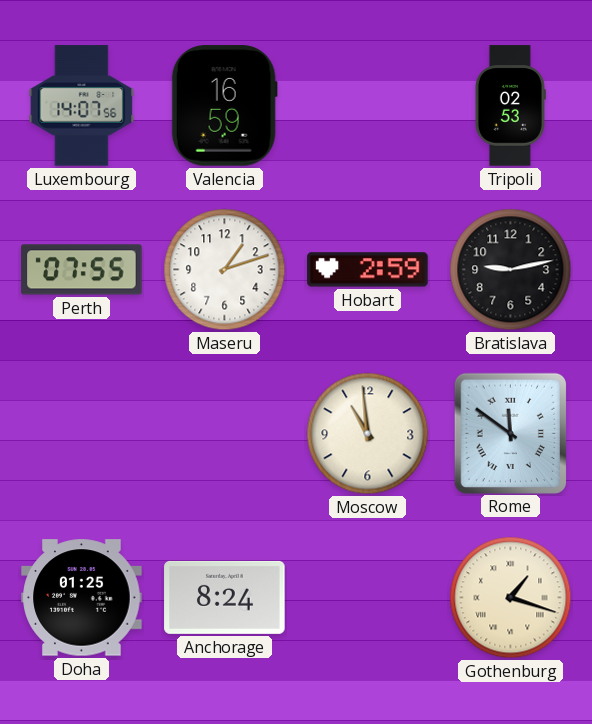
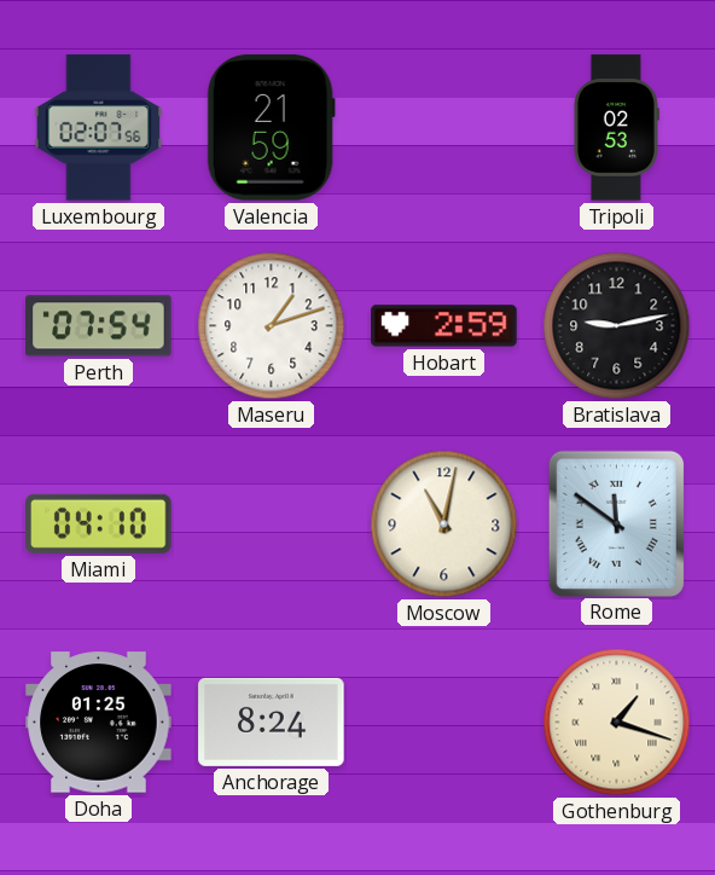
Luxembourg: 14:07 -> 02:07 (99, 128)
Valencia: 16:59 -> 21:59 (271, 128)
Perth: 07:55 -> 07:54 (99, 326)
Miami: none -> 04:10 (99, 523)
Moscow: 10:59 -> 11:02 (444, 525)
